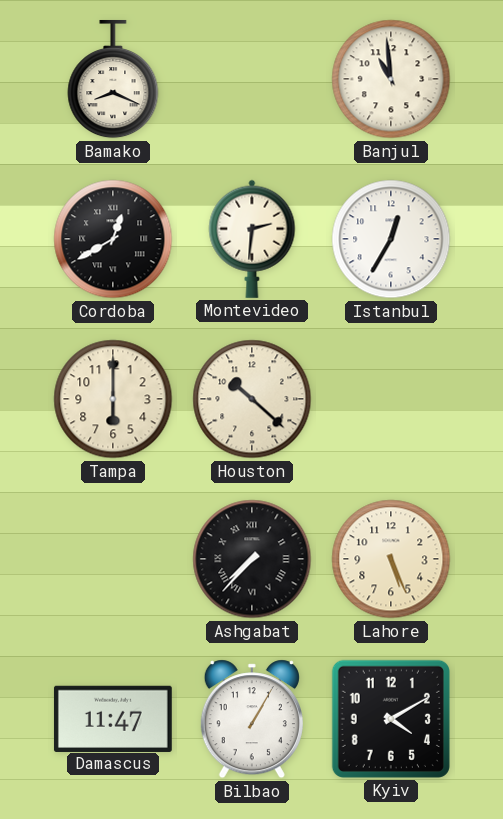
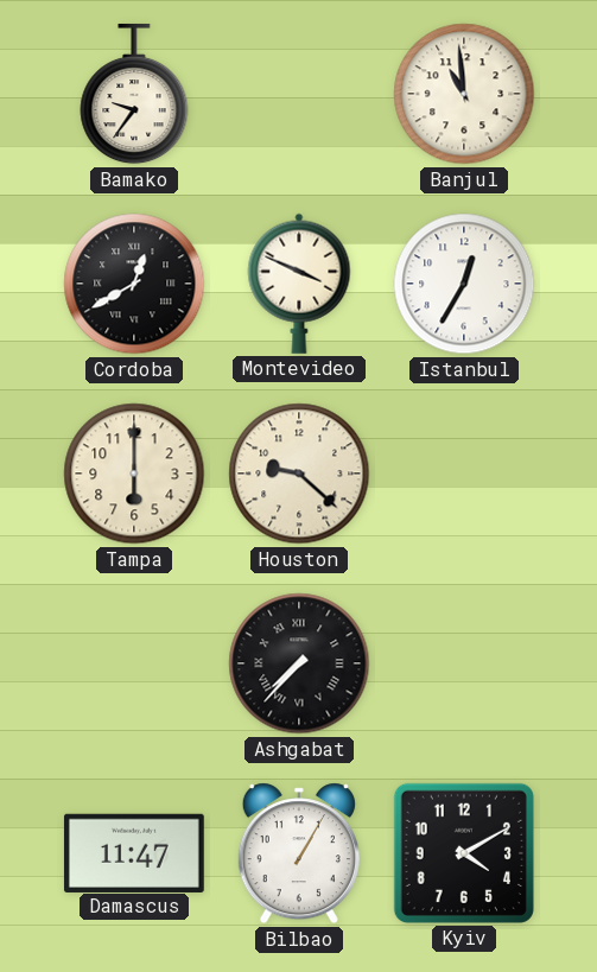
Bamako: 8:19 -> 9:36 (134, 94)
Montevideo: 2:31 -> 3:49 (299, 284)
Houston: 10:22 -> 9:22 (299, 474)
Lahore: 5:26 -> none (391, 559)
